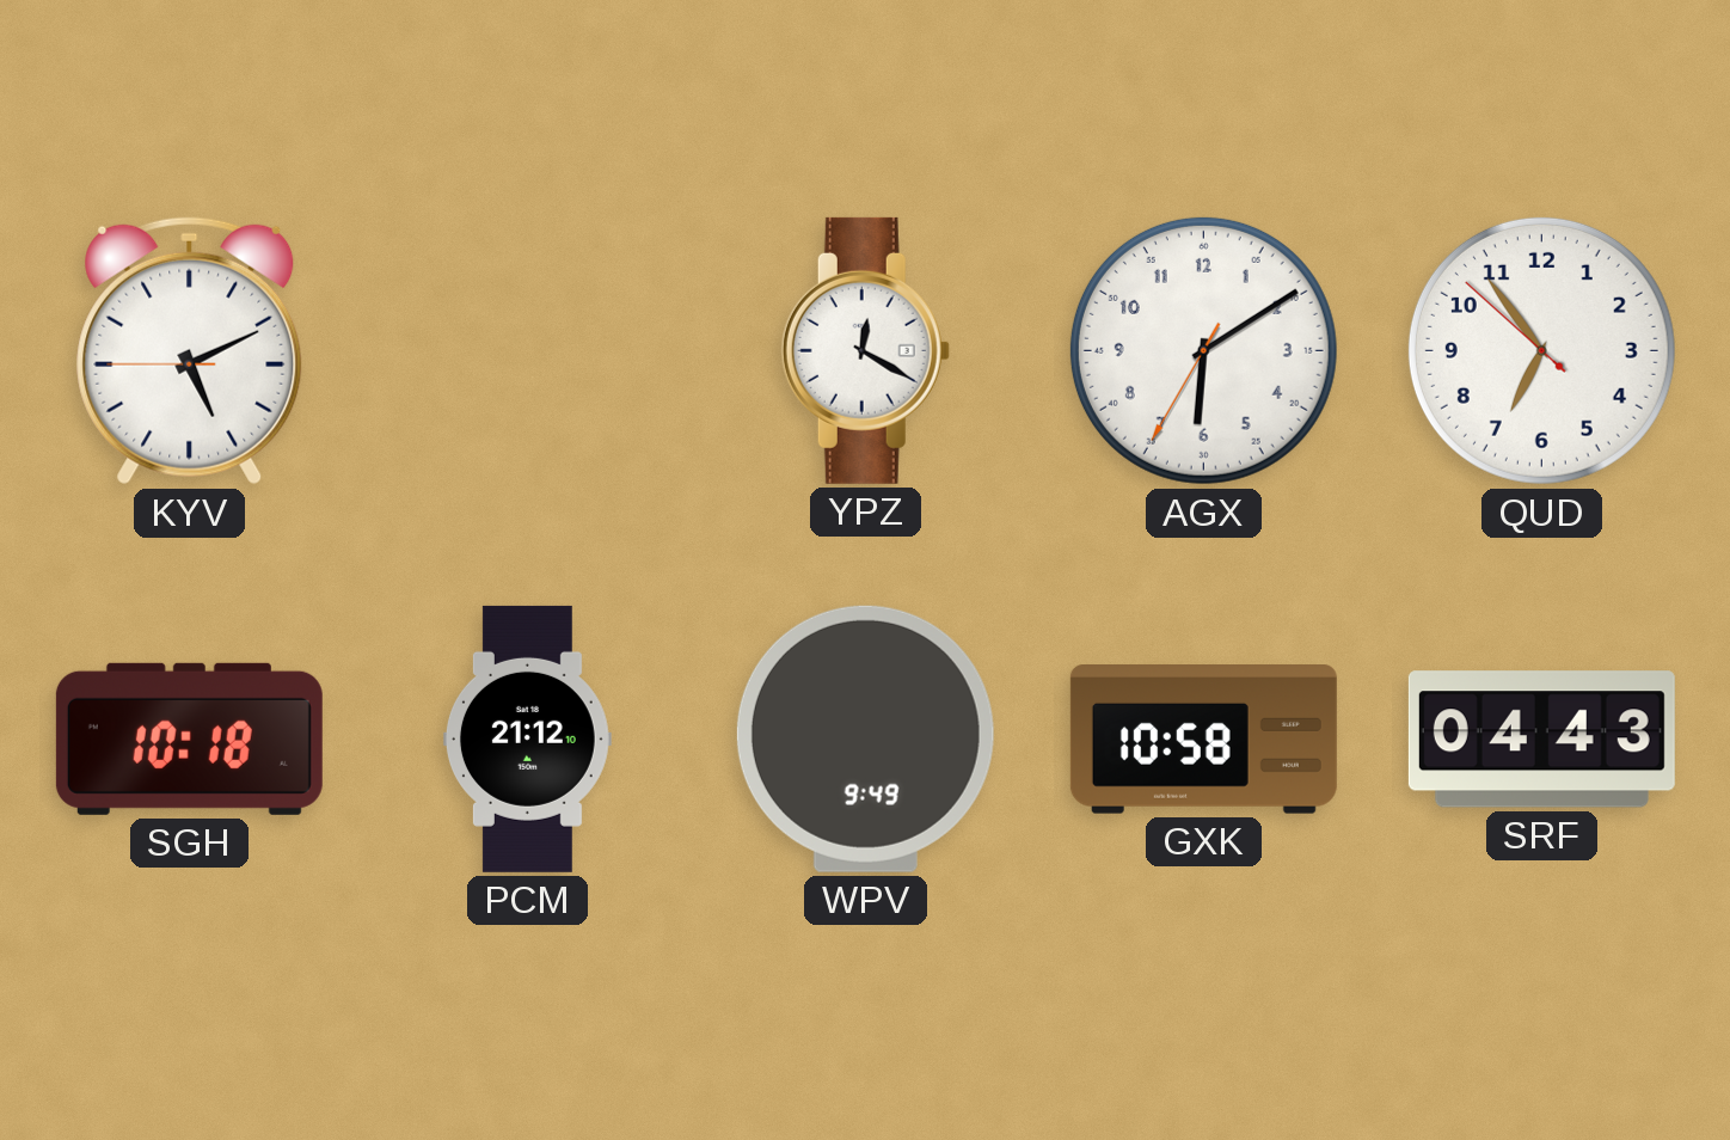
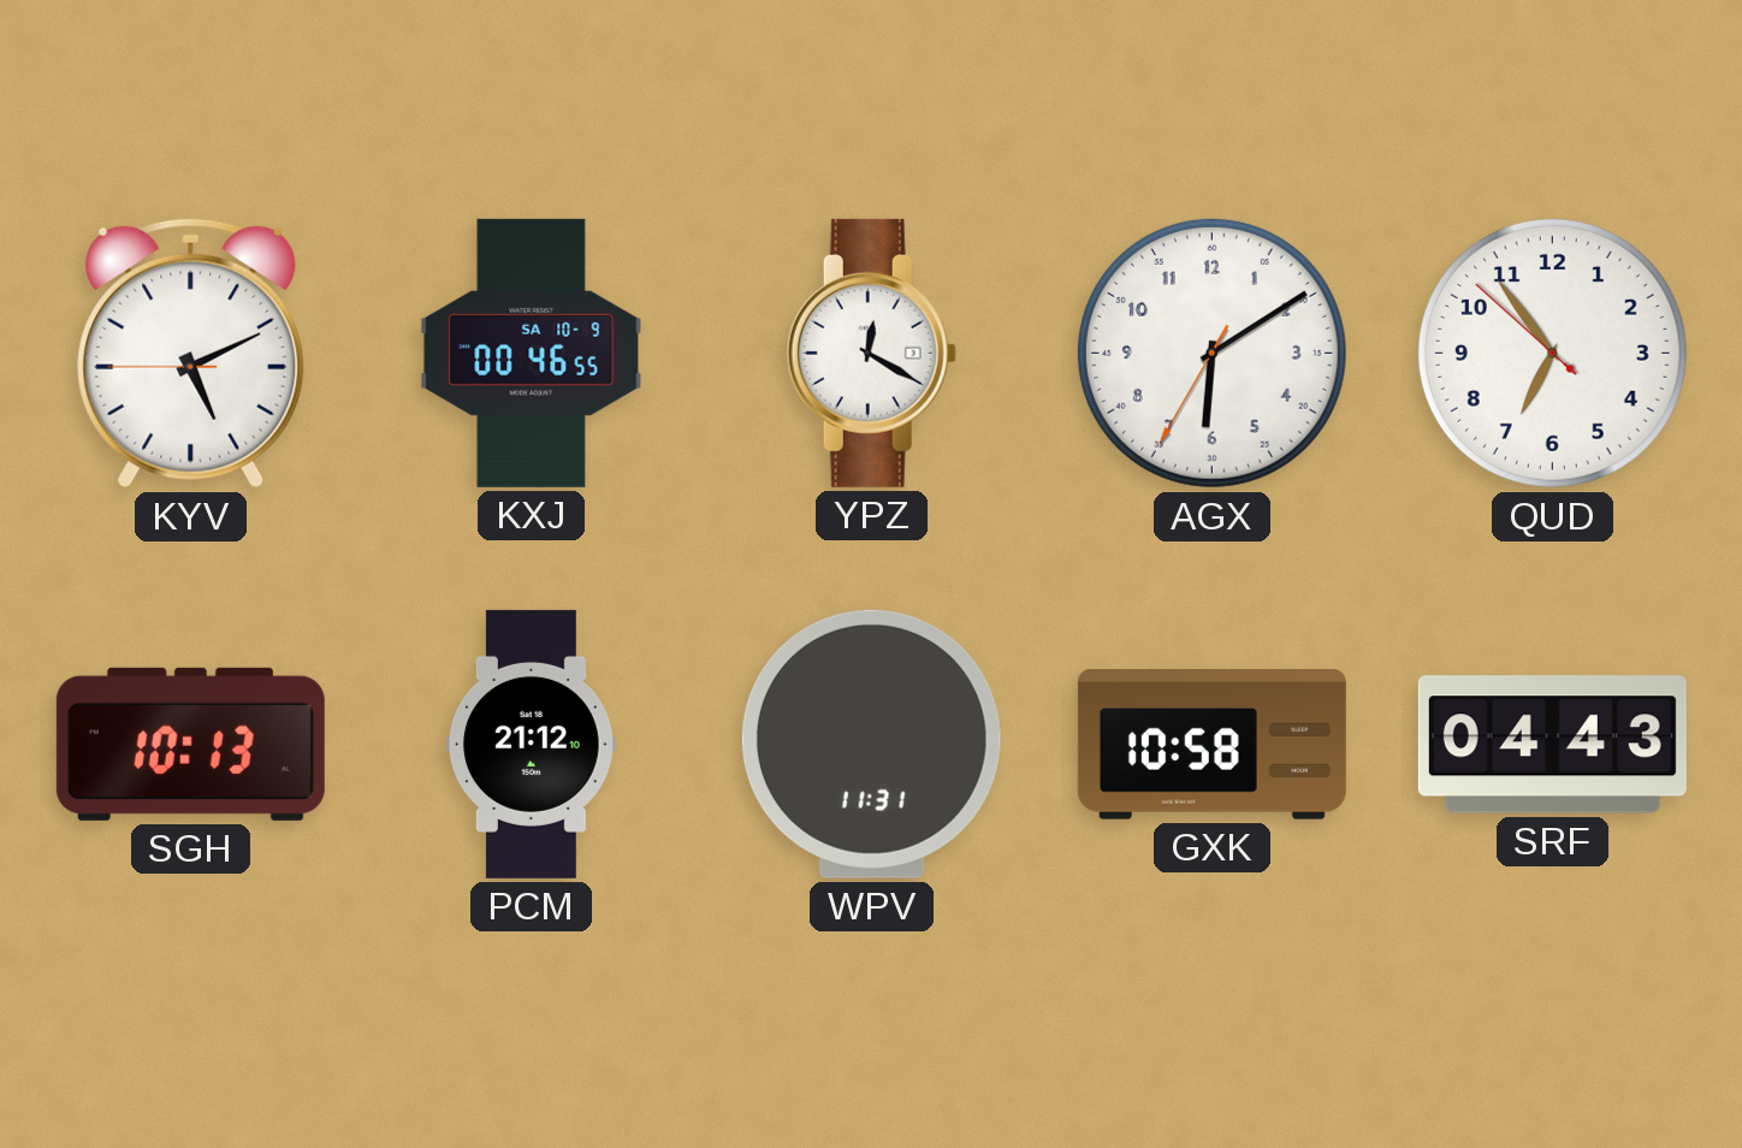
KXJ: none -> 00:46 (532, 353)
SGH: 10:18 -> 10:13 (190, 744)
WPV: 9:49 -> 11:31 (871, 744)
